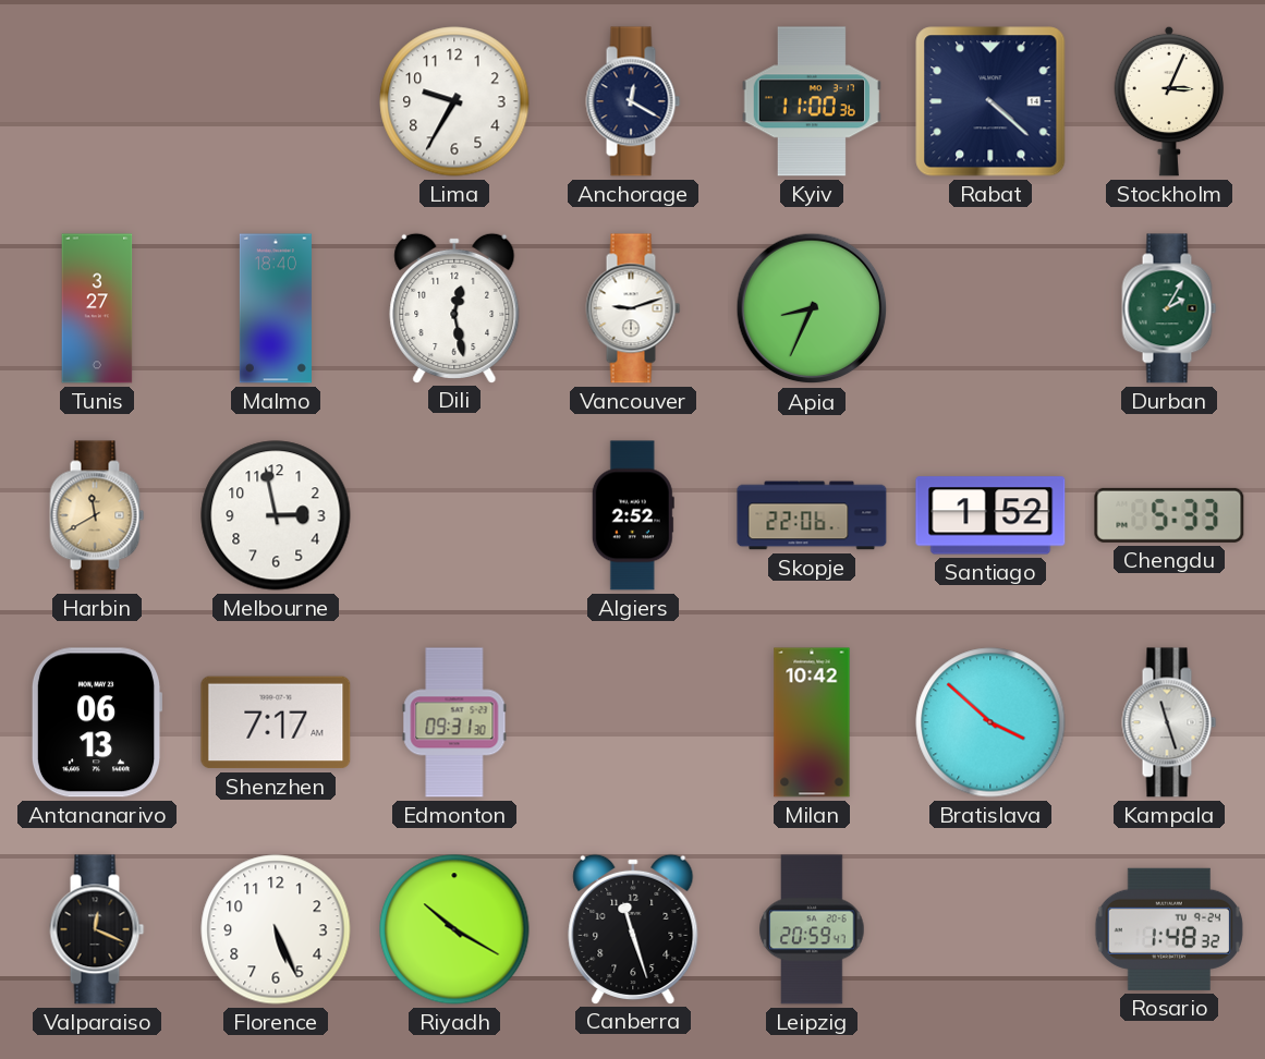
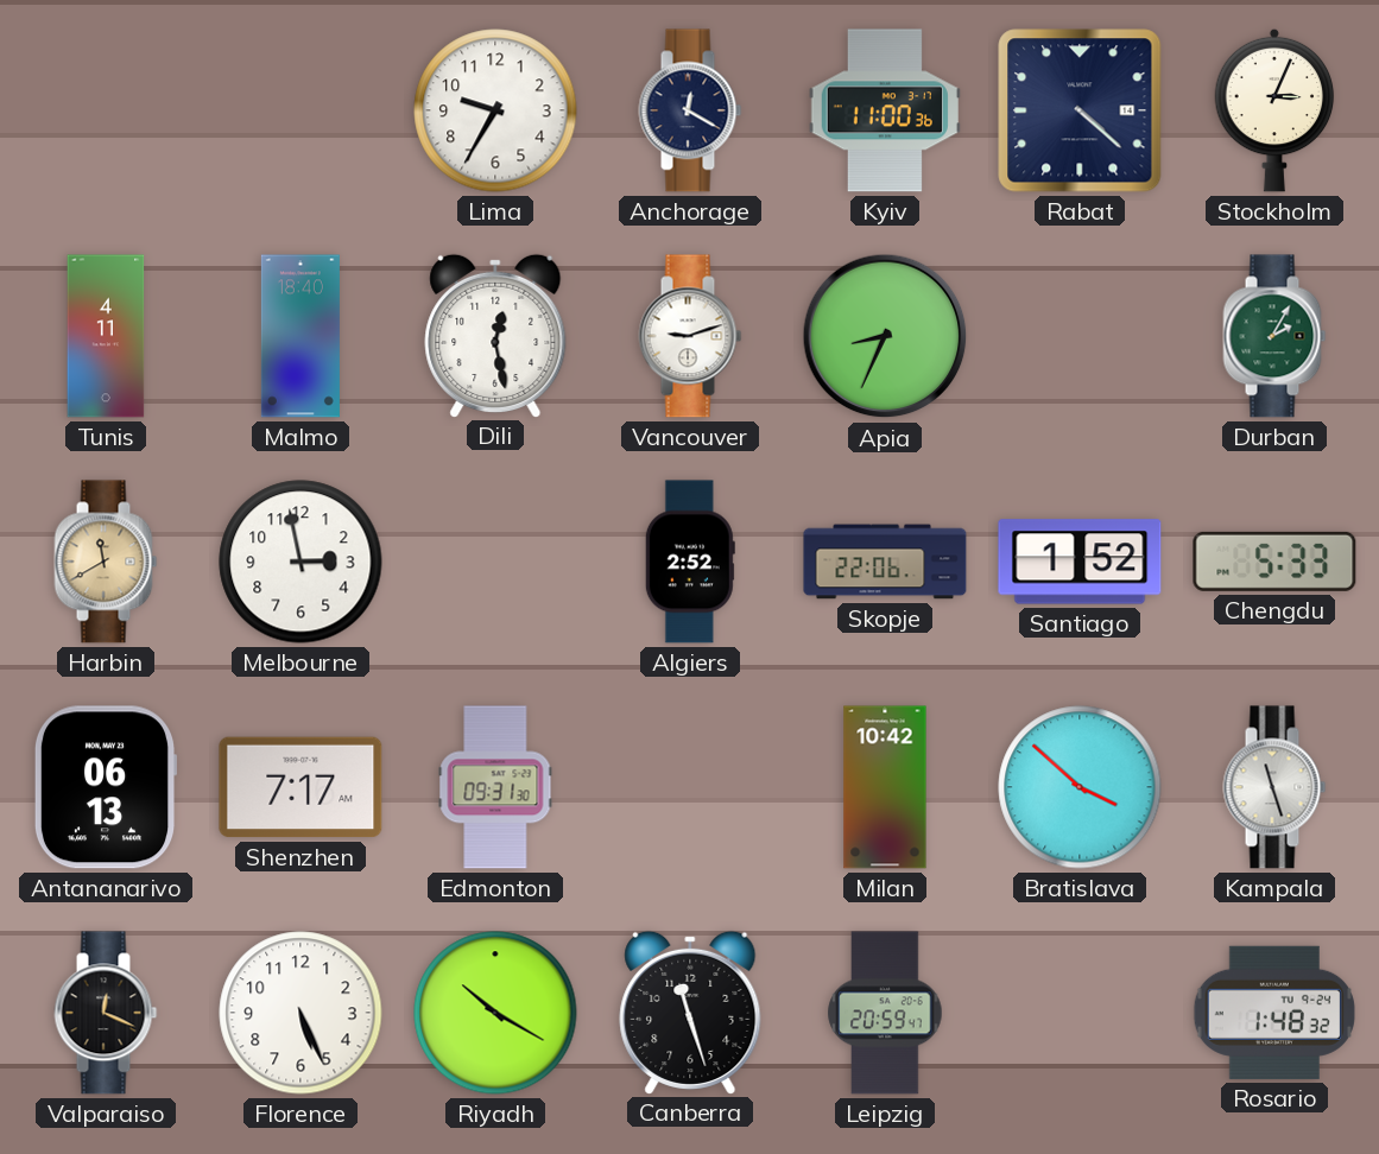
Tunis: 3:27 -> 4:11 (106, 336)
